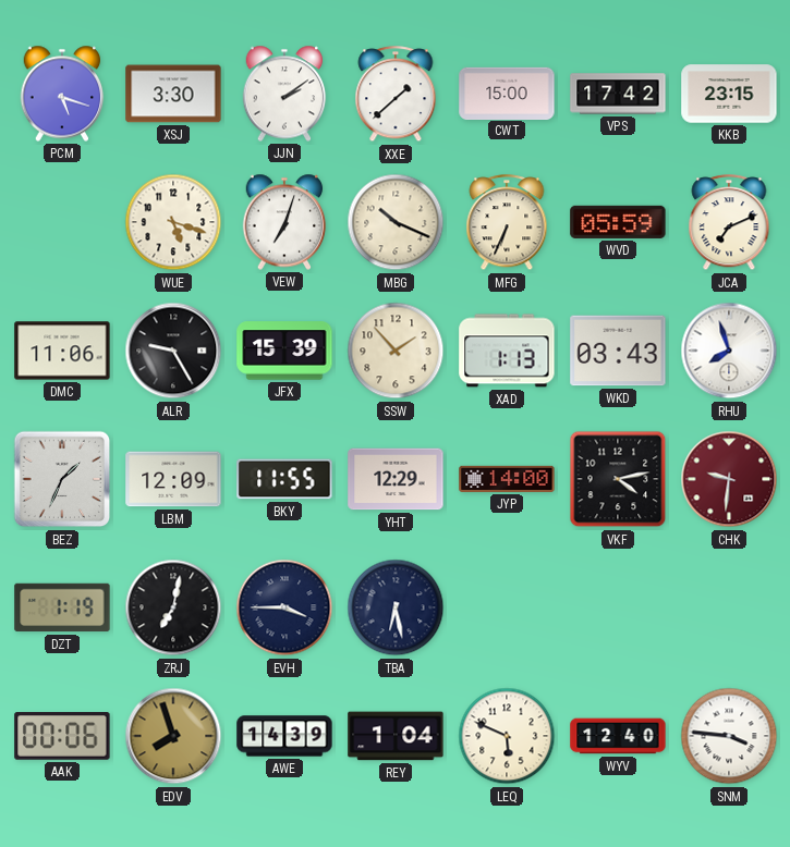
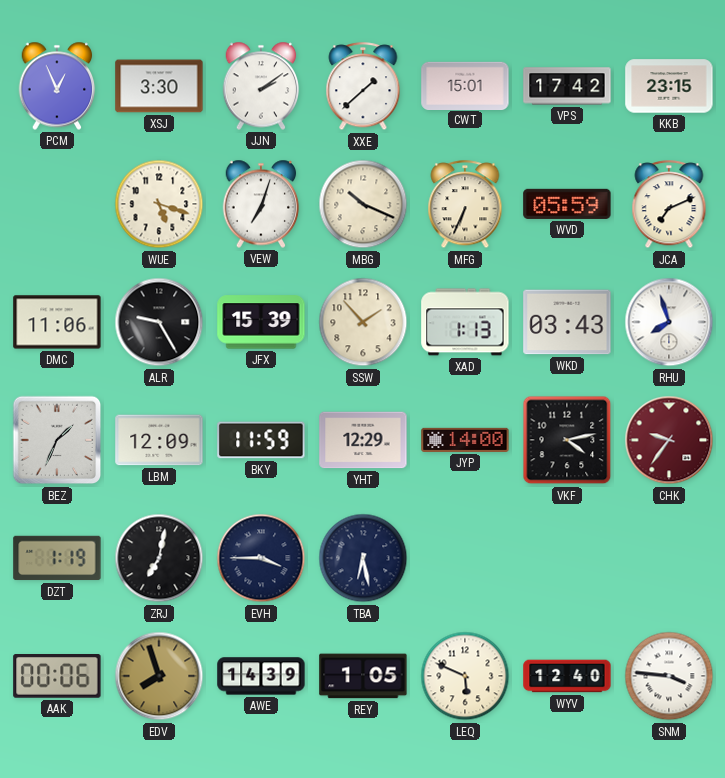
PCM: 5:18 -> 12:56 (57, 86)
CWT: 15:00 -> 15:01 (465, 85)
BKY: 11:55 -> 11:59 (261, 440)
CHK: 9:31 -> 9:36 (669, 440)
REY: 1:04 -> 1:05 (363, 676)
